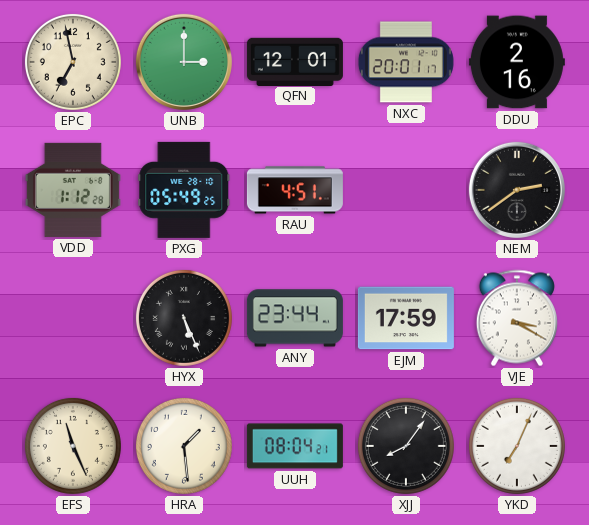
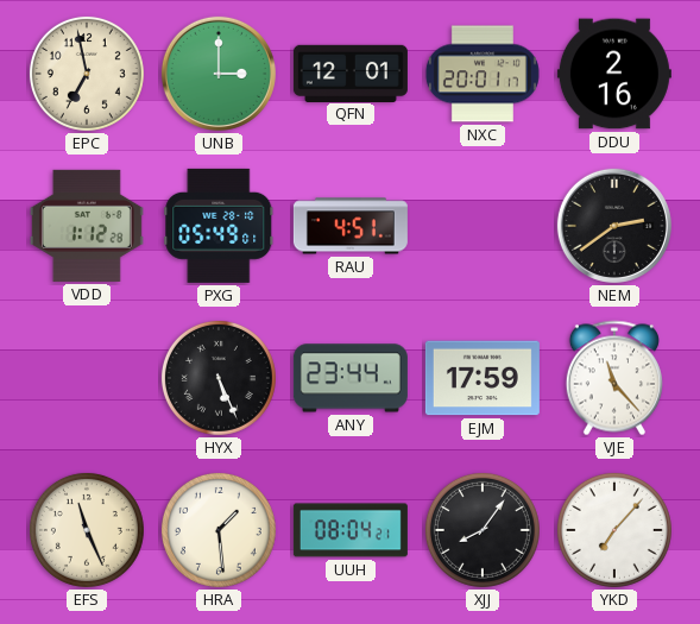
PXG: 05:49:25 -> 05:49:01 (219, 226)
VJE: 3:20 -> 11:23 (614, 378)
YKD: 7:04 -> 7:07 (614, 530)
